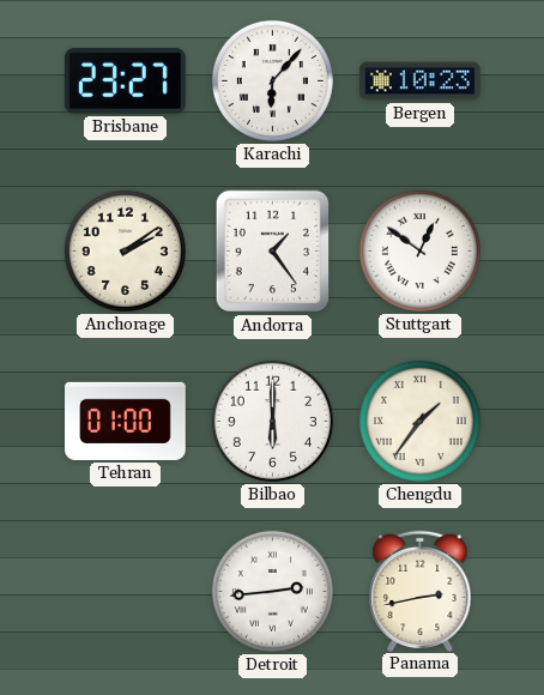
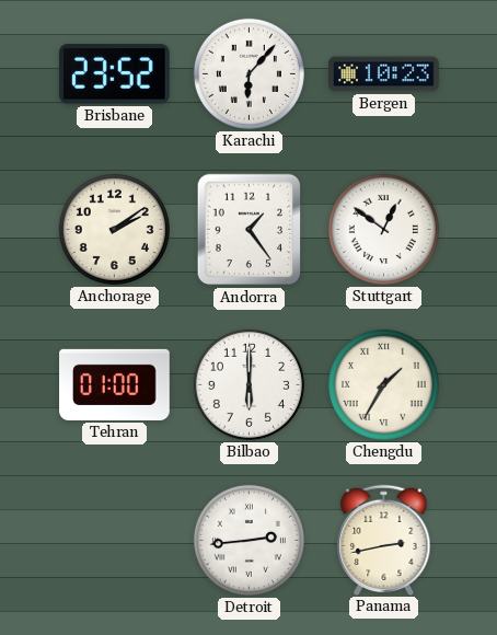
Brisbane: 23:27 -> 23:52 (114, 74)
Chengdu: 1:36 -> 1:35 (383, 384)
